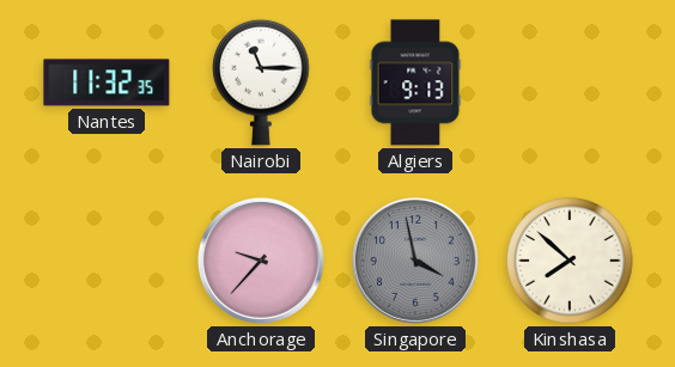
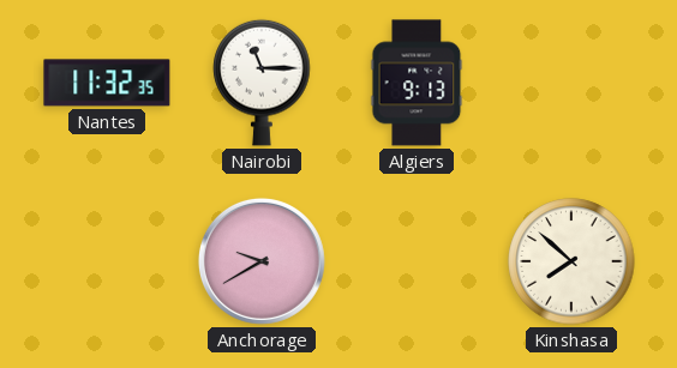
Anchorage: 9:37 -> 9:40 (262, 261)
Singapore: 3:58 -> none (415, 261)
